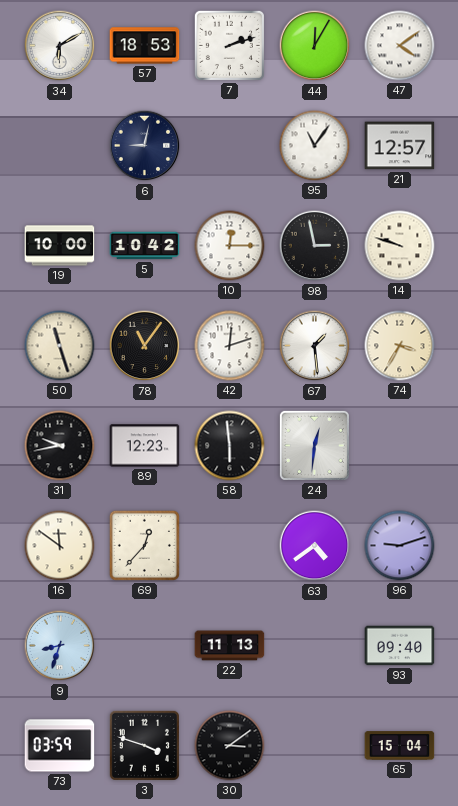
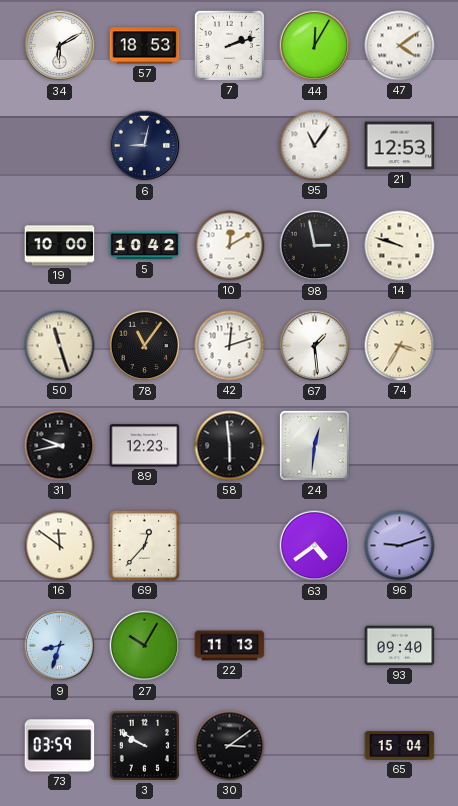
21: 12:57 -> 12:53 (400, 146)
10: 12:15 -> 12:10 (230, 246)
27: none -> 10:05 (145, 646)
3: 3:48 -> 9:50 (144, 745)
